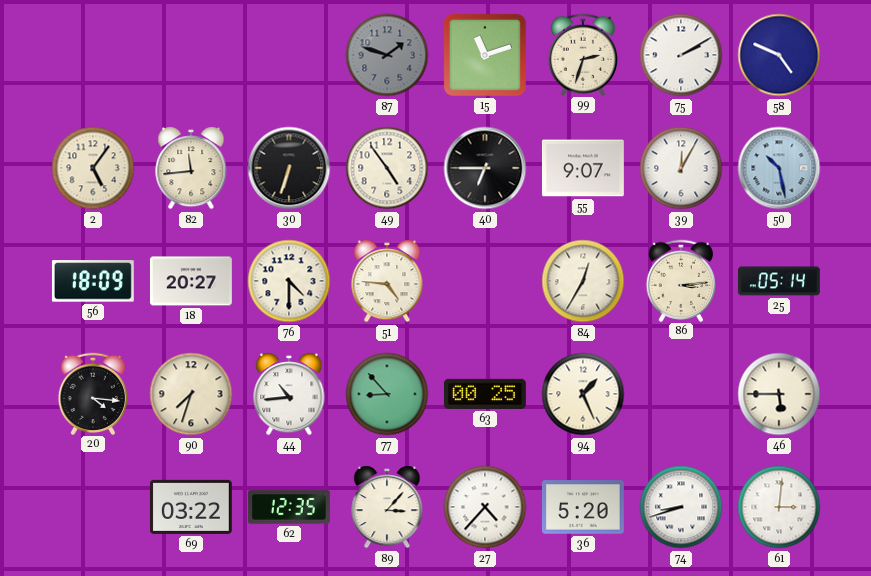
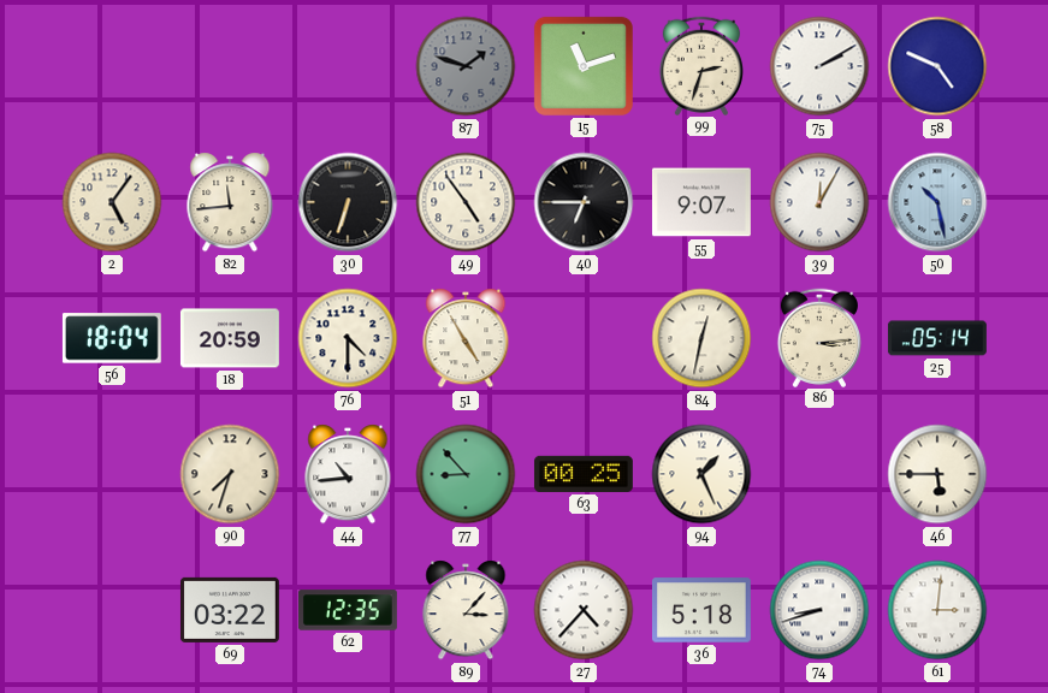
56: 18:09 -> 18:04 (112, 338)
18: 20:27 -> 20:59 (230, 338)
51: 4:46 -> 4:55 (466, 338)
84: 12:35 -> 12:32 (701, 338)
20: 4:16 -> none (92, 393)
36: 5:20 -> 5:18 (701, 610)
